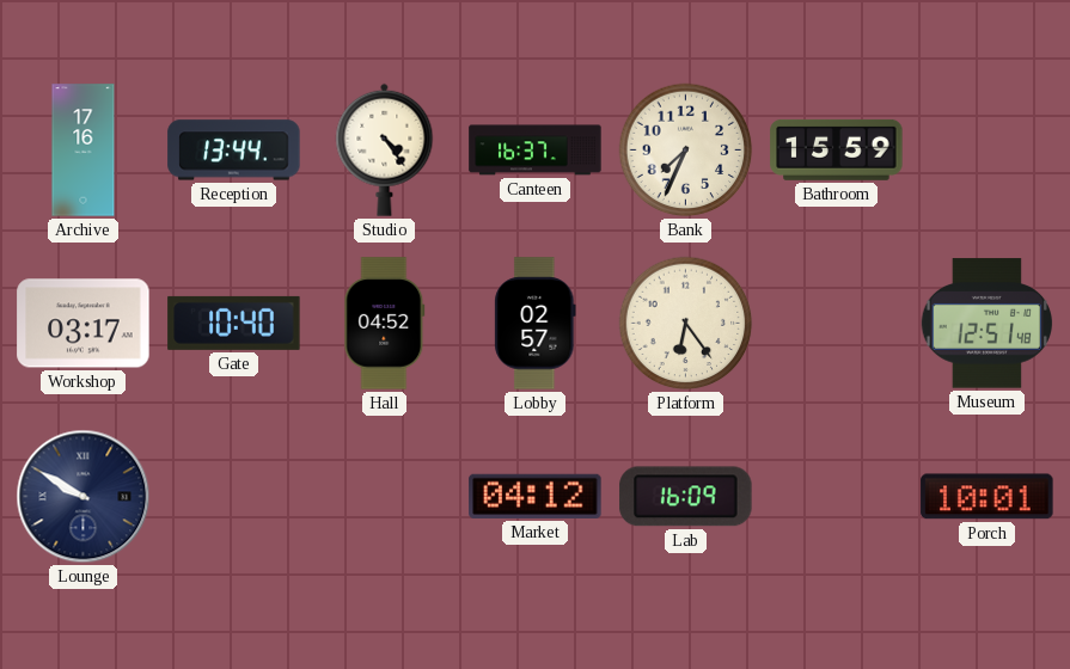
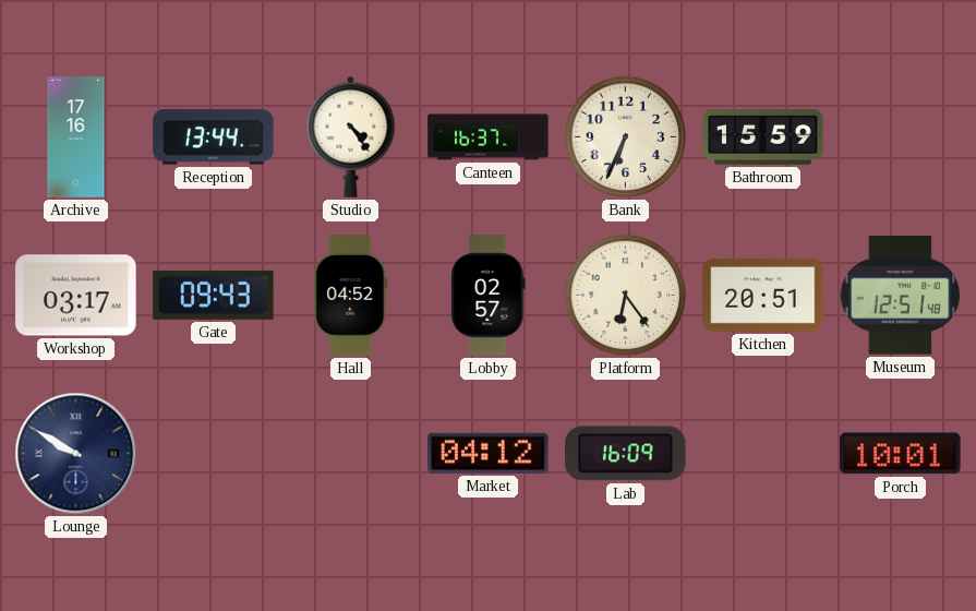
Bank: 7:34 -> 6:34 (626, 137)
Gate: 10:40 -> 09:43 (214, 295)
Kitchen: none -> 20:51 (763, 295)
